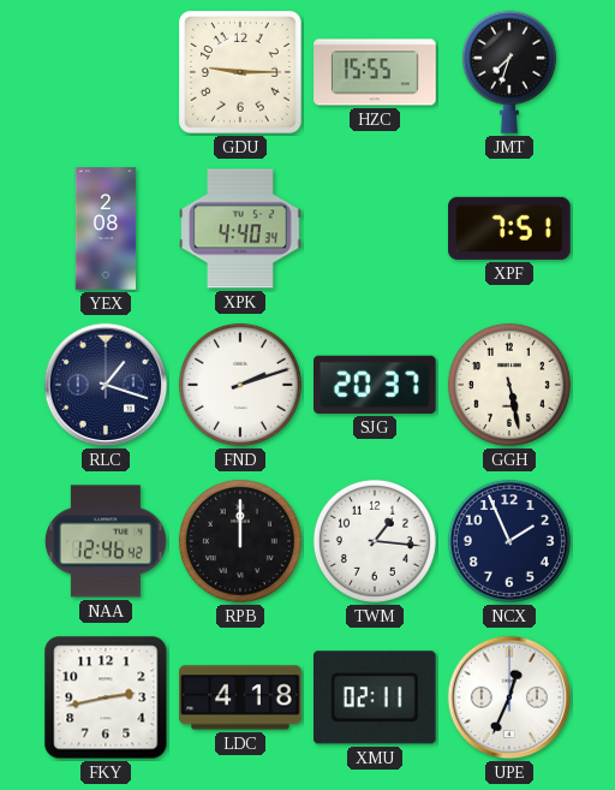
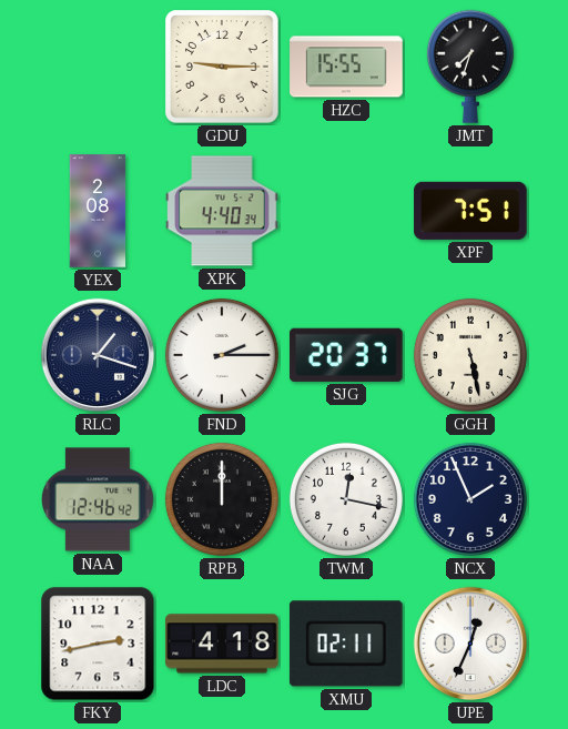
FND: 2:12 -> 2:15 (222, 355)
TWM: 1:16 -> 12:17 (346, 499)
